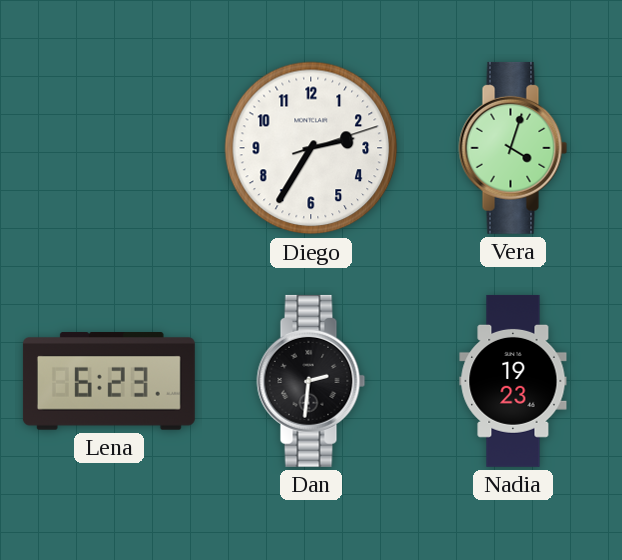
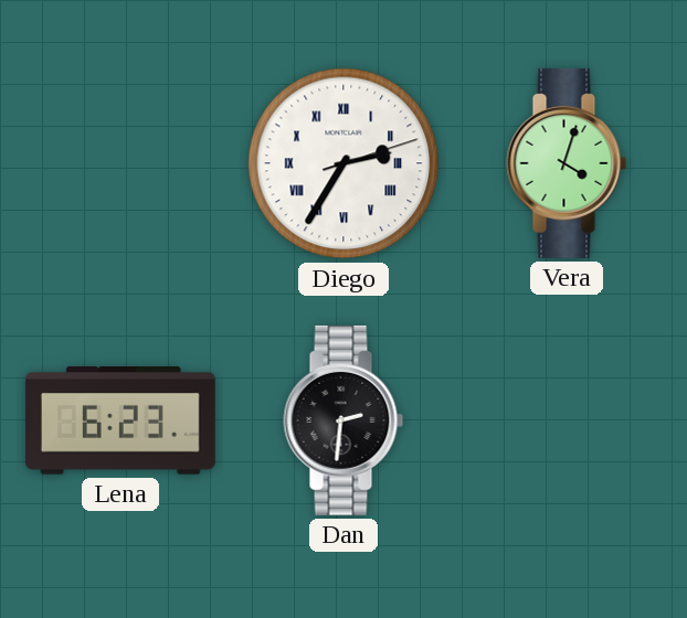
Diego numerals: Arabic -> Roman (343, 163)
Nadia: 19:23 -> none (513, 381)
